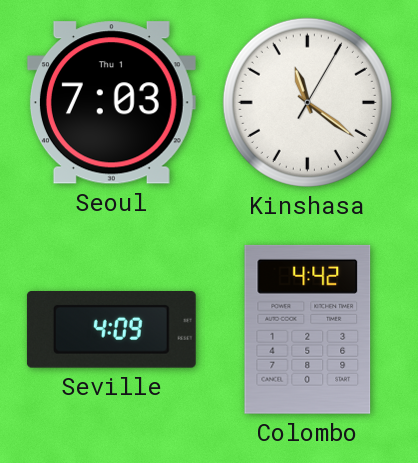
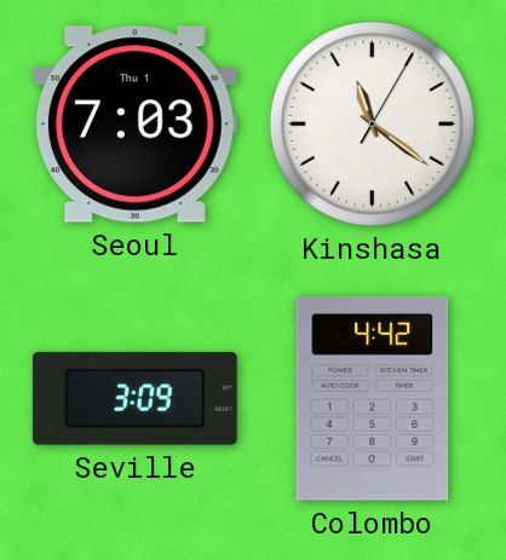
Seville: 4:09 -> 3:09 (134, 399)
